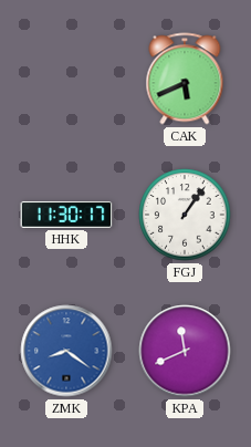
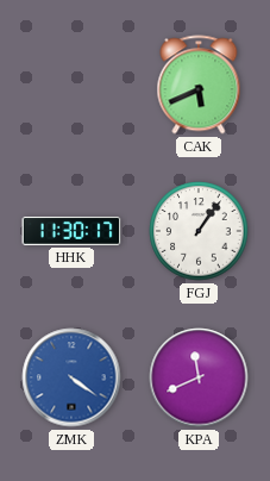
ZMK: 8:21 -> 4:21 (71, 377)
